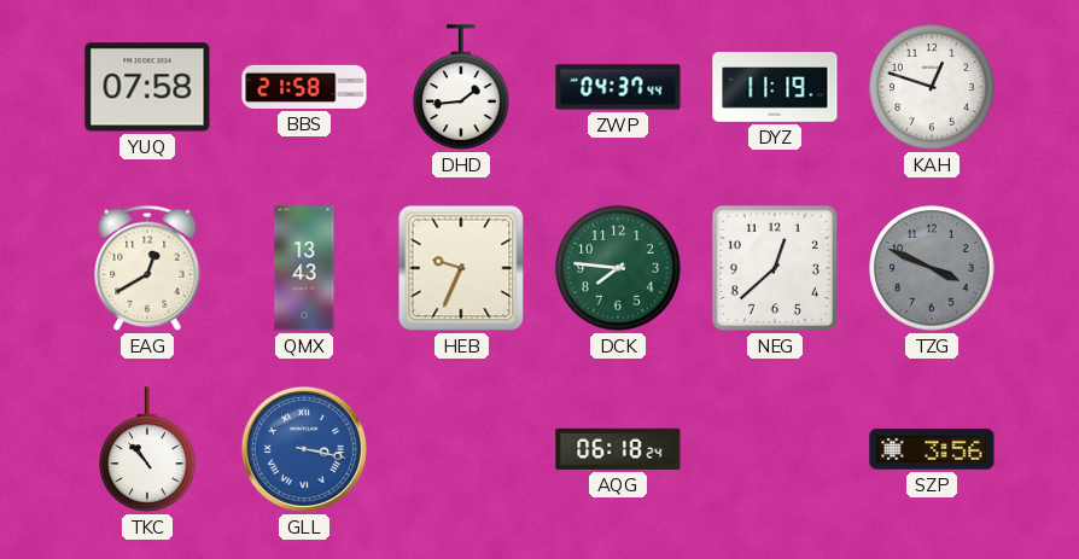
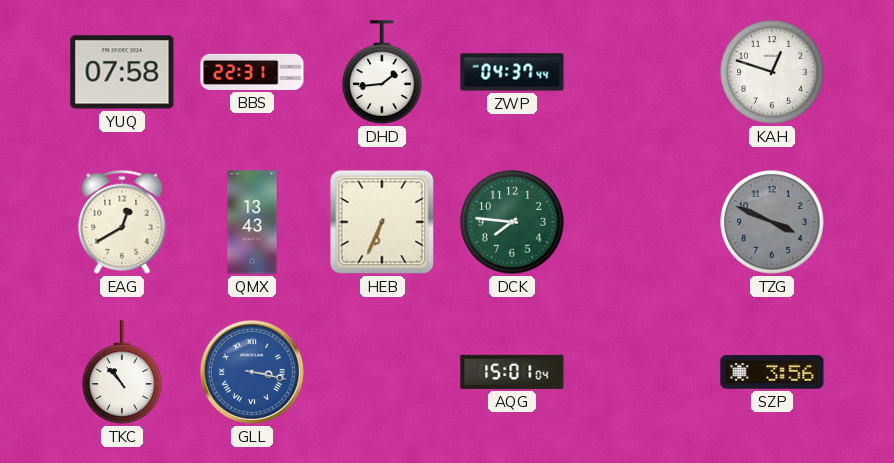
BBS: 21:58 -> 22:31 (252, 72)
DYZ: 11:19 -> none (775, 87)
HEB: 9:34 -> 6:34 (382, 222)
NEG: 12:38 -> none (775, 268)
AQG: 06:18 -> 15:01 (512, 372)
